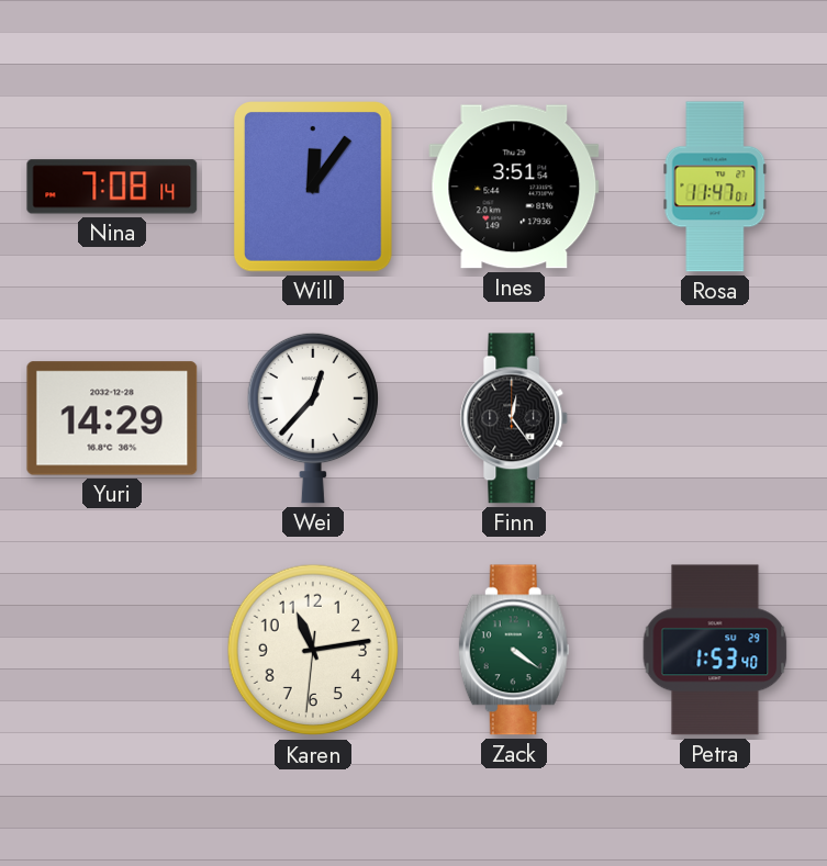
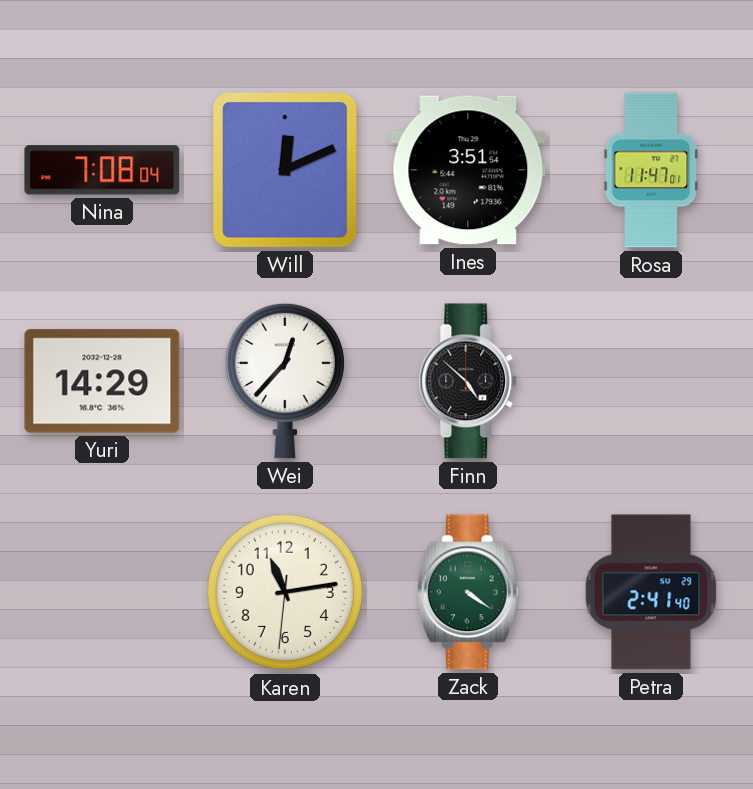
Nina: 7:08:14 -> 7:08:04 (102, 170)
Will: 12:06 -> 12:11 (285, 171)
Finn: 12:24 -> 4:52 (468, 381)
Petra: 1:53 -> 2:41 (651, 592)
